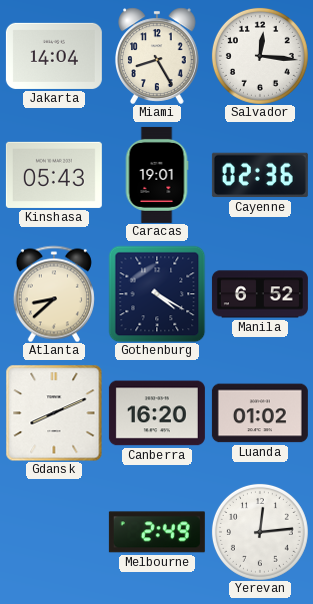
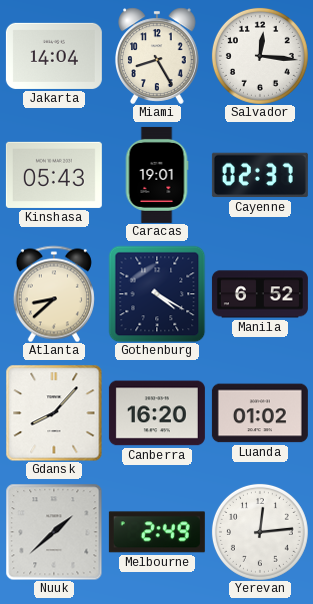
Cayenne: 02:36 -> 02:37 (260, 175)
Gdansk: 8:11 -> 8:07 (54, 413)
Nuuk: none -> 1:38 (54, 532)
